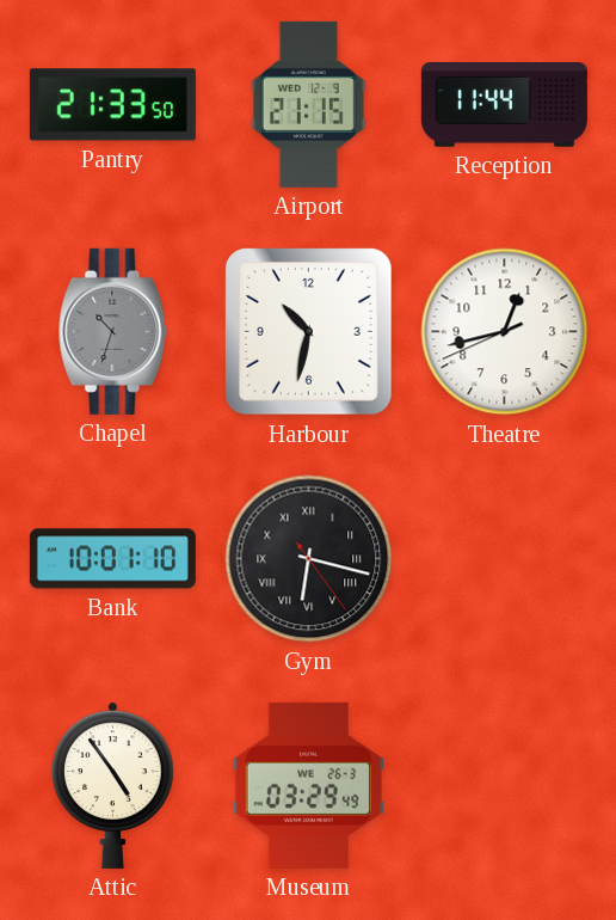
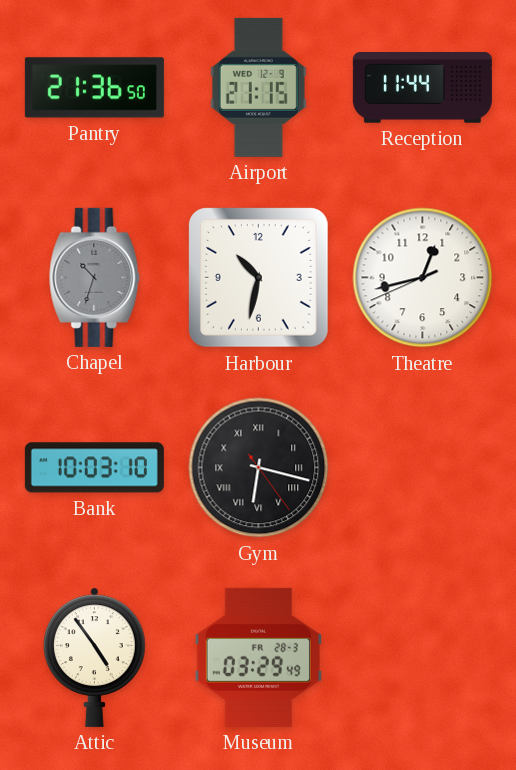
Pantry: 21:33 -> 21:36 (94, 88)
Bank: 10:01 -> 10:03 (94, 468)
Museum date: WE 26-3 -> FR 28-3 (258, 657)
